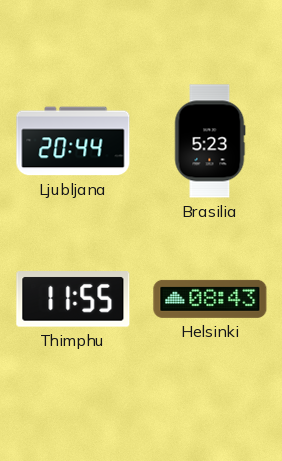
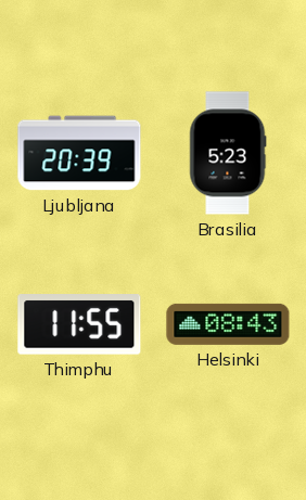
Ljubljana: 20:44 -> 20:39 (79, 153)
